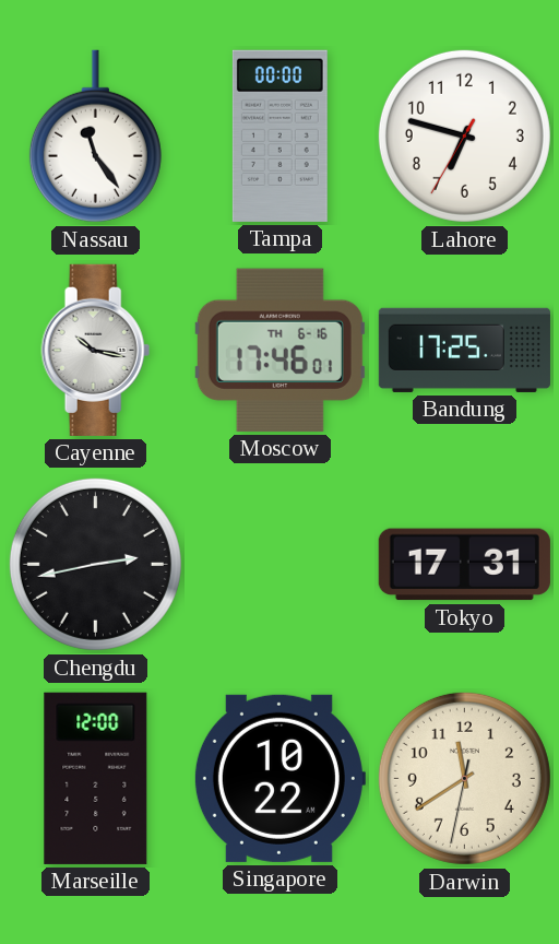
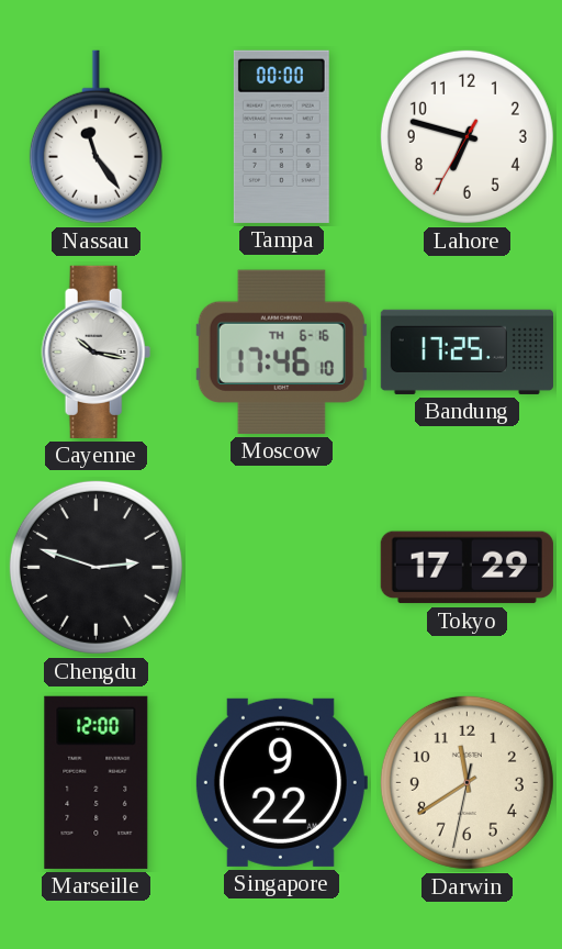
Moscow: 17:46:01 -> 17:46:10 (281, 351)
Chengdu: 2:43 -> 2:48 (95, 567)
Tokyo: 17:31 -> 17:29 (467, 568)
Singapore: 10:22 -> 9:22 (281, 782)
